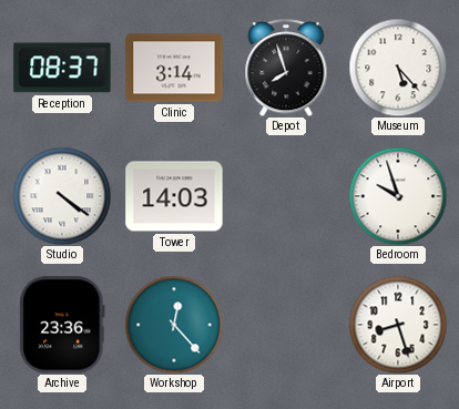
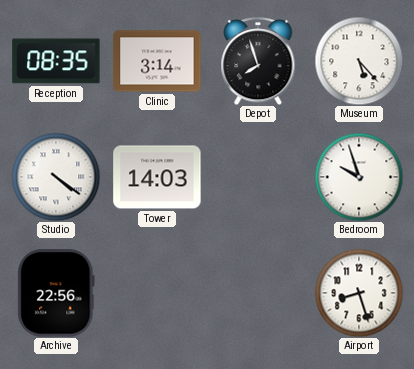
Reception: 08:37 -> 08:35 (56, 61)
Archive: 23:36 -> 22:56 (56, 293)
Workshop: 12:23 -> none (174, 325)
